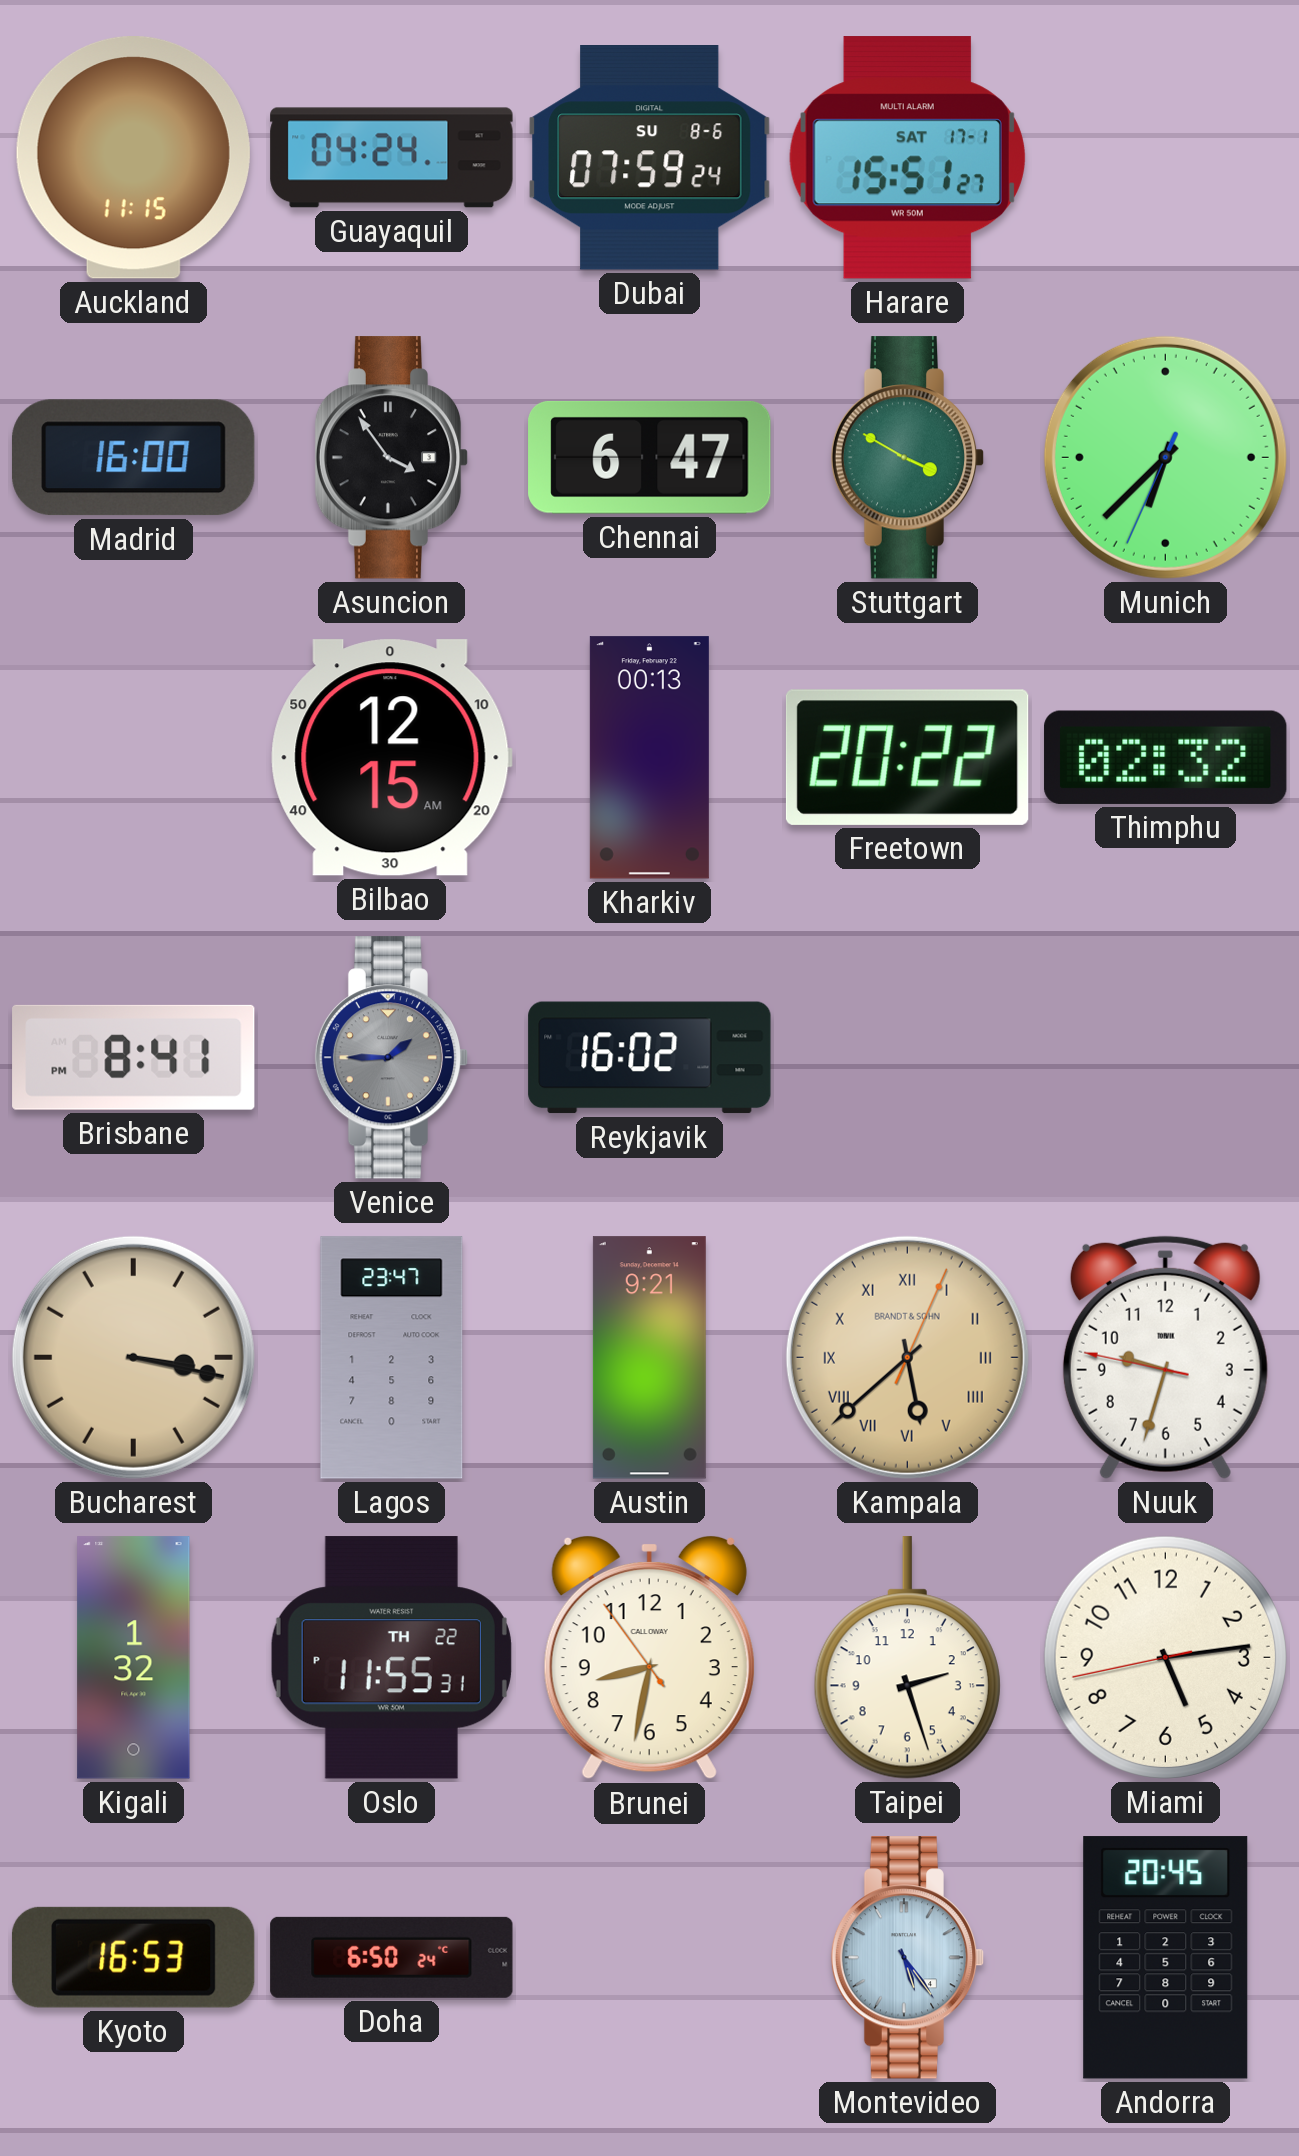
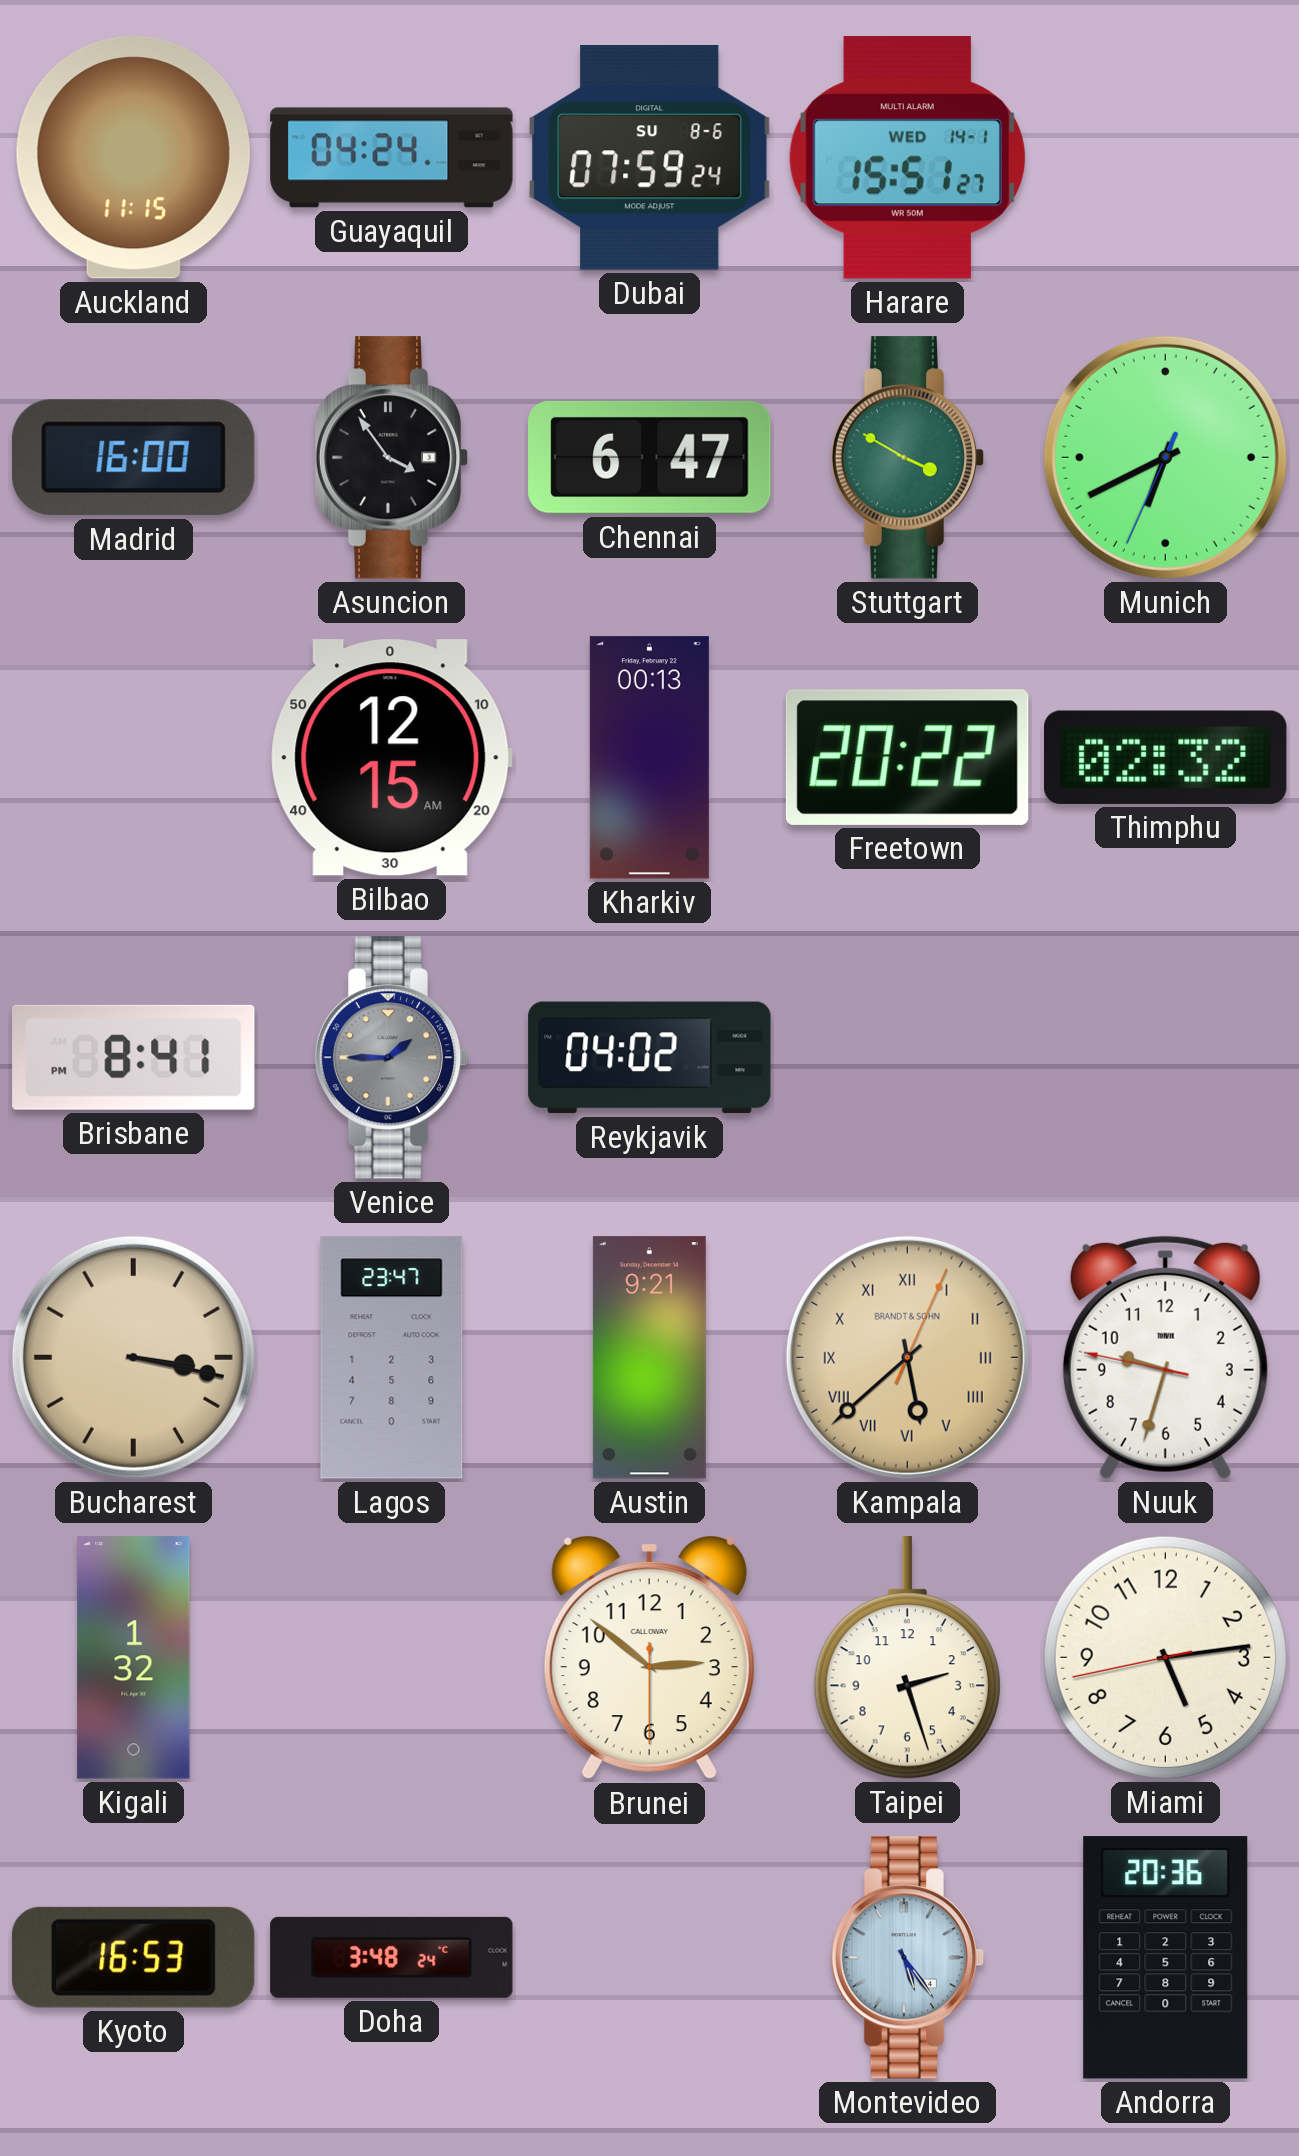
Harare date: SAT 17-1 -> WED 14-1 (907, 158)
Munich: 6:37 -> 6:40 (1165, 457)
Reykjavik: 16:02 -> 04:02 (650, 1058)
Oslo: 11:55 -> none (391, 1658)
Brunei: 8:31 -> 2:51 (649, 1658)
Doha: 6:50 -> 3:48 (392, 1957)
Andorra: 20:45 -> 20:36 (1166, 1958)
